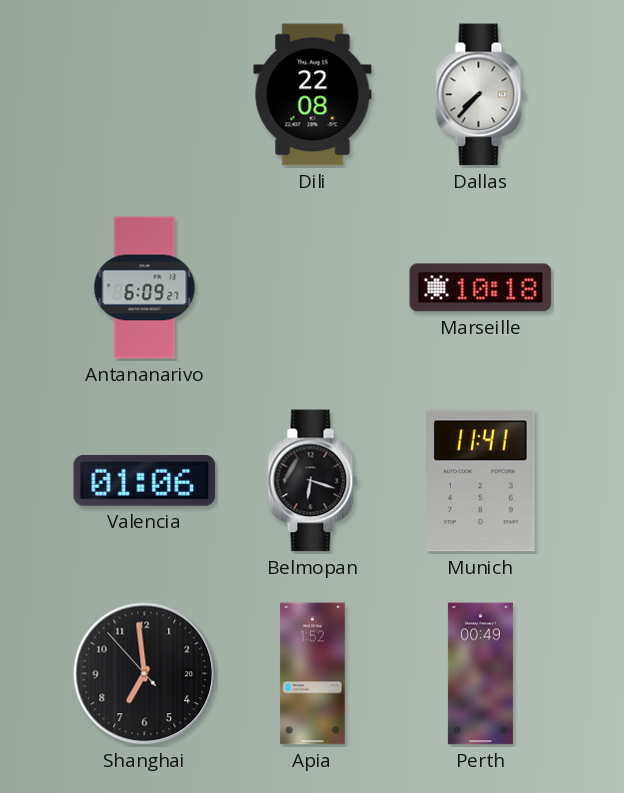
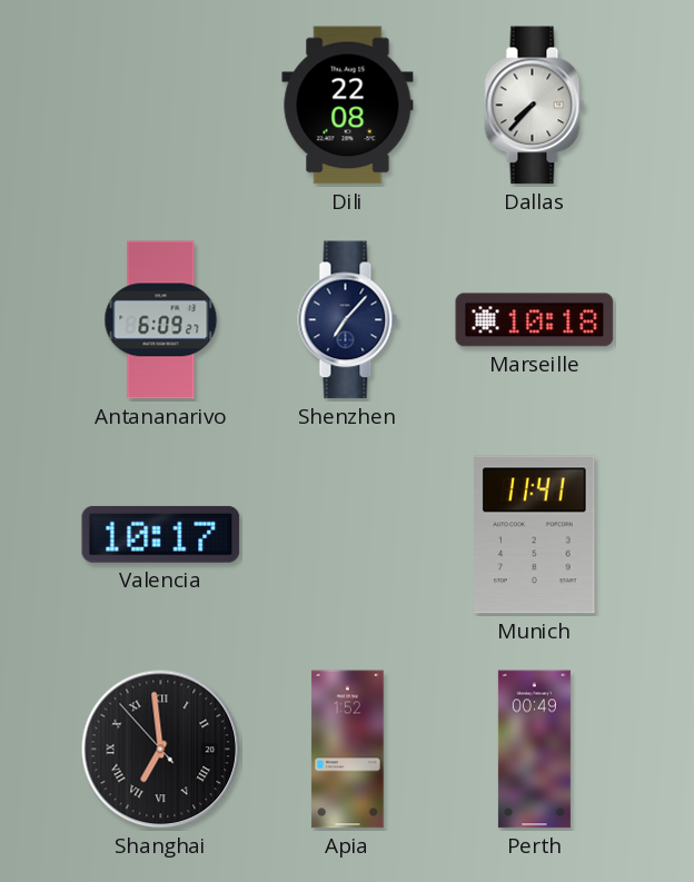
Shenzhen: none -> 7:07 (348, 320)
Valencia: 01:06 -> 10:17 (161, 534)
Belmopan: 6:18 -> none (313, 481)
Shanghai numerals: Arabic -> Roman (161, 750)
